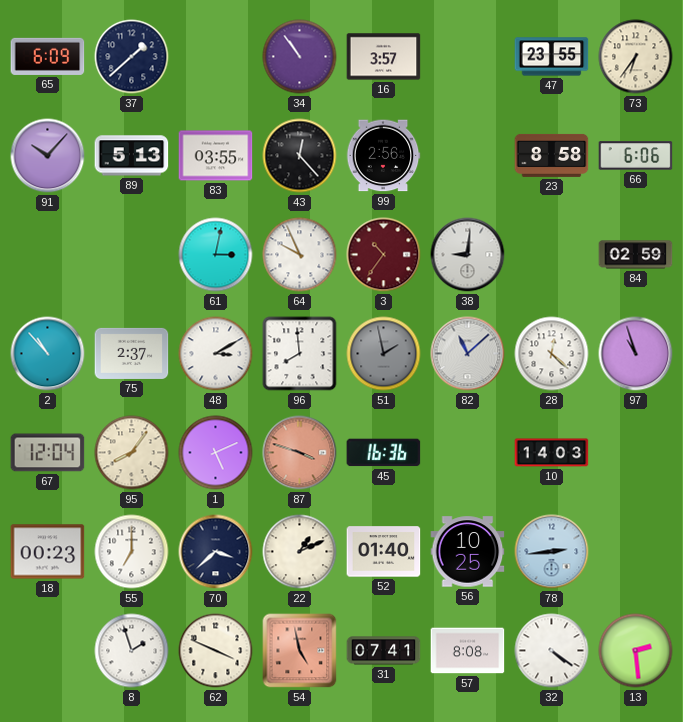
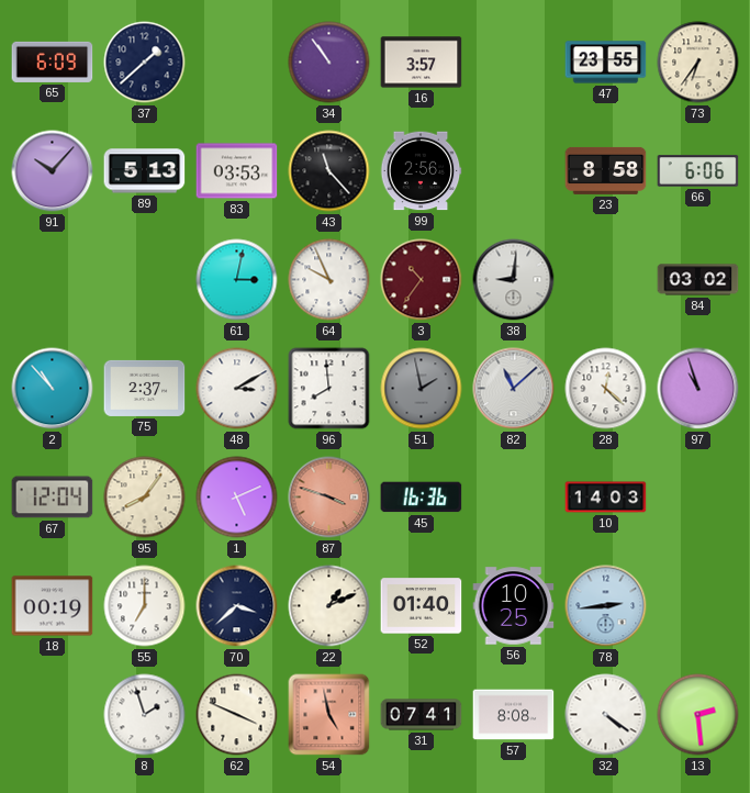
83: 03:55 -> 03:53 (237, 171)
43: 12:23 -> 11:23 (329, 171)
84: 02:59 -> 03:02 (698, 280)
18: 00:23 -> 00:19 (53, 606)
